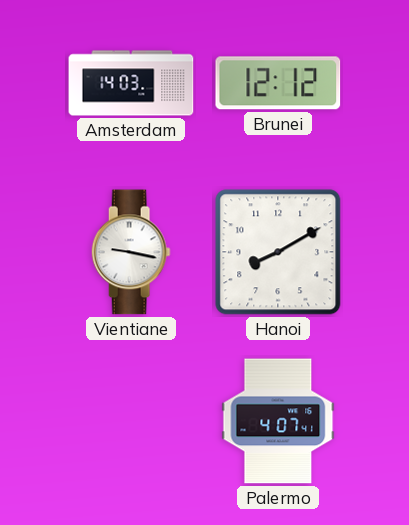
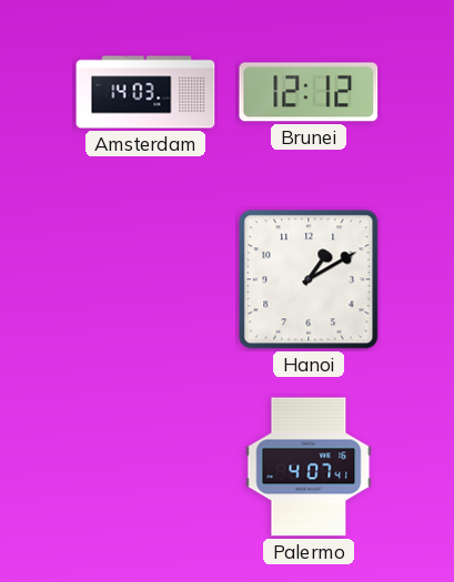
Vientiane: 9:17 -> none (131, 252)
Hanoi: 8:10 -> 1:10 (309, 279)
